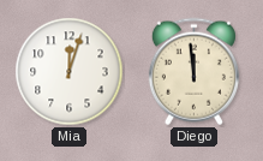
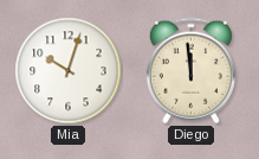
Mia: 12:03 -> 10:03 (69, 71)
